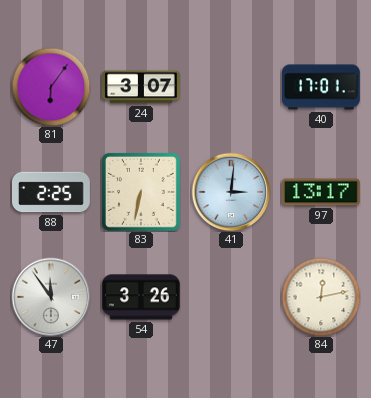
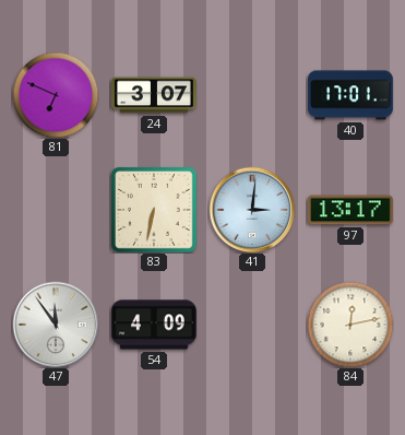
81: 6:06 -> 6:49 (56, 95)
88: 2:25 -> none (52, 192)
54: 3:26 -> 4:09 (155, 325)
